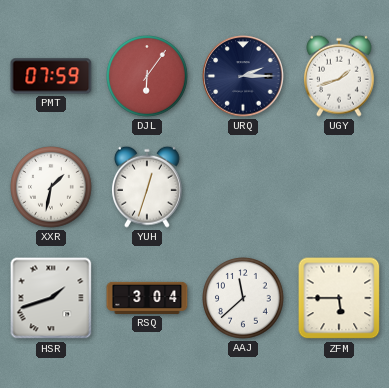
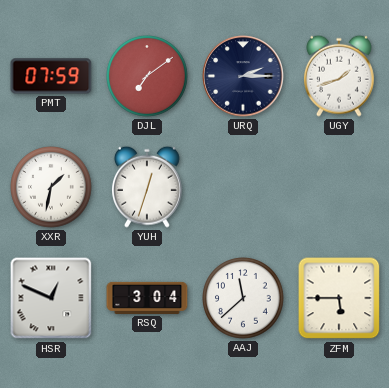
DJL: 6:06 -> 7:09 (147, 76)
HSR: 1:42 -> 12:49 (51, 298)
